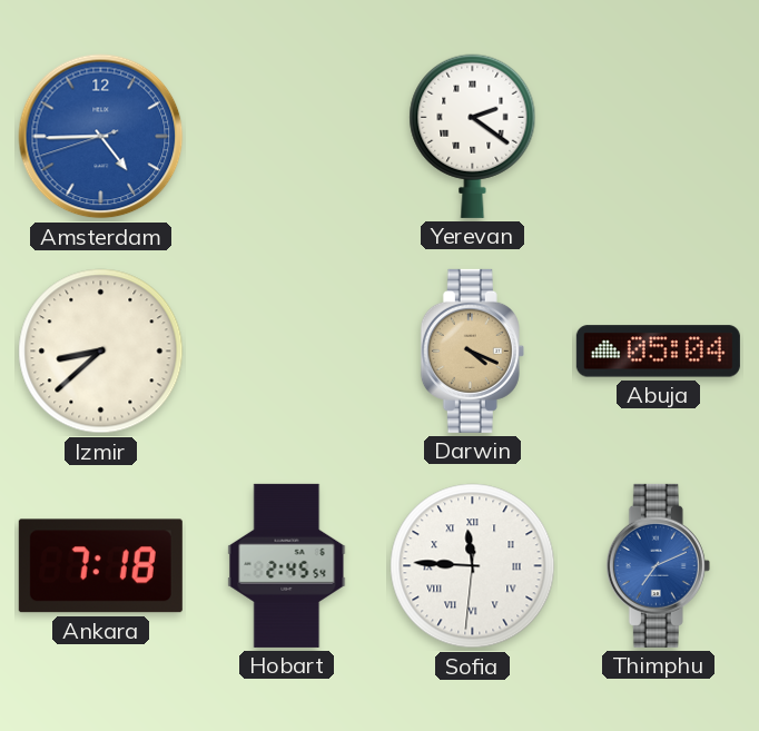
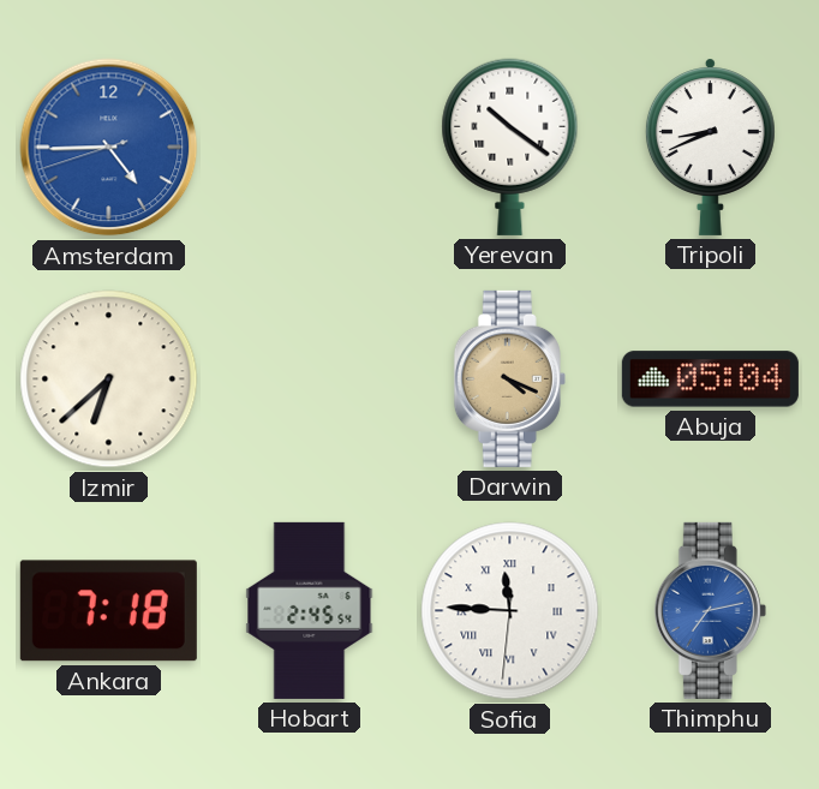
Yerevan: 2:21 -> 10:21 (510, 147)
Tripoli: none -> 8:41 (710, 147)
Izmir: 8:38 -> 6:38 (109, 379)
Thimphu: 7:11 -> 7:13 (710, 610)
